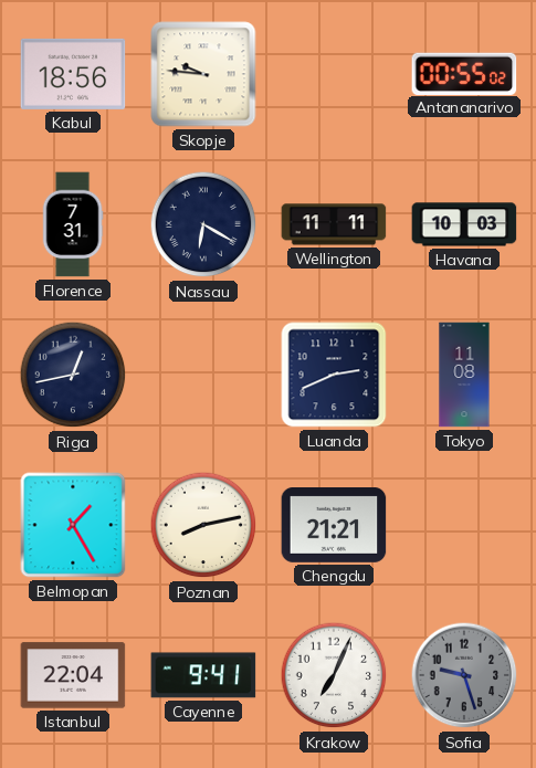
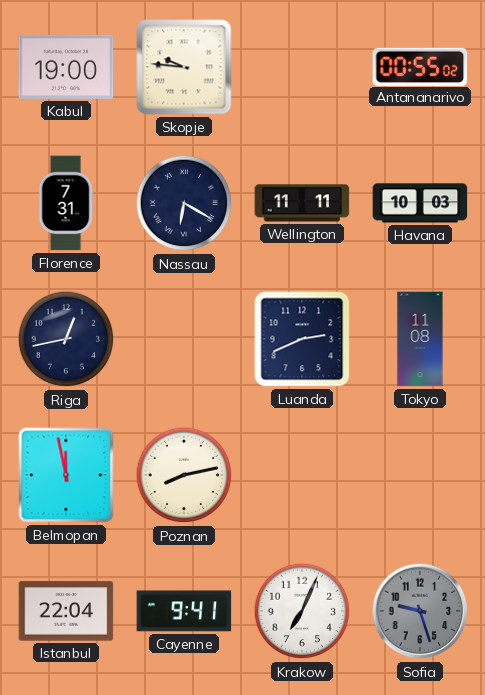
Kabul: 18:56 -> 19:00 (66, 67)
Belmopan: 1:25 -> 11:58 (66, 475)
Chengdu: 21:21 -> none (334, 526)
